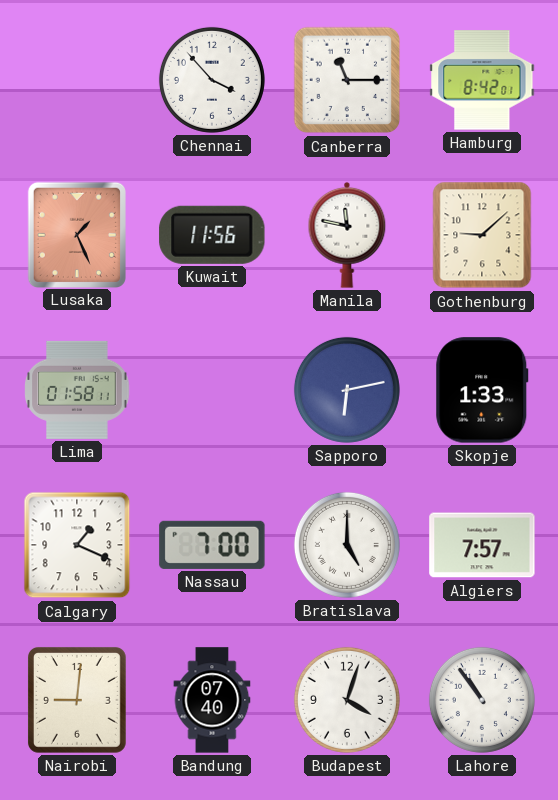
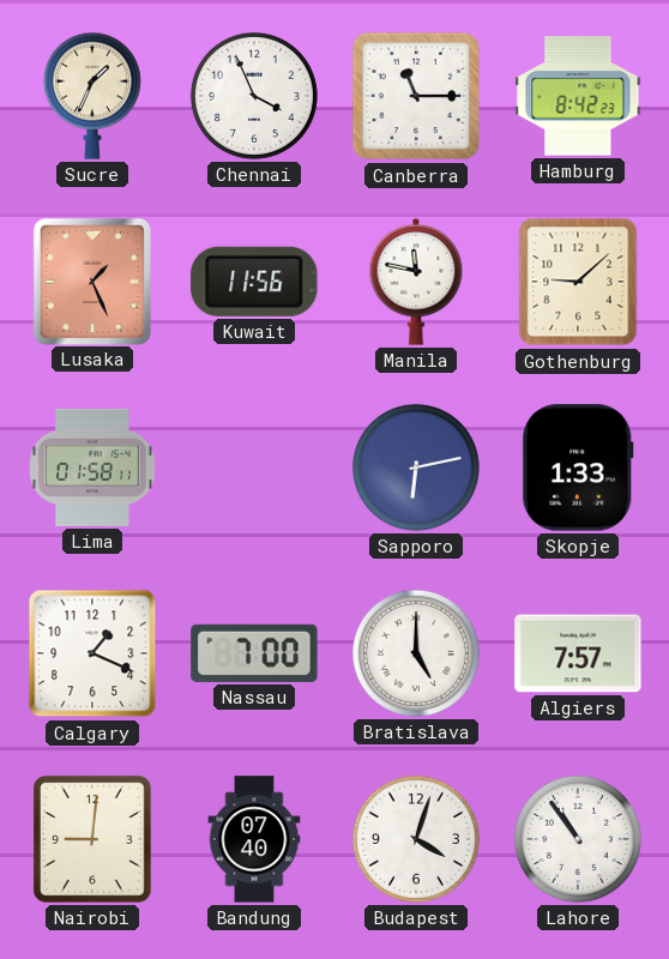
Sucre: none -> 1:34 (92, 96)
Chennai: 3:53 -> 3:56 (254, 96)
Hamburg: 8:42:01 -> 8:42:23 (578, 96)
